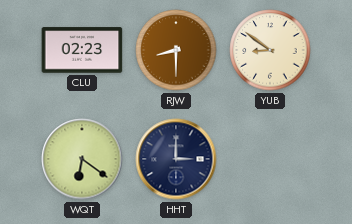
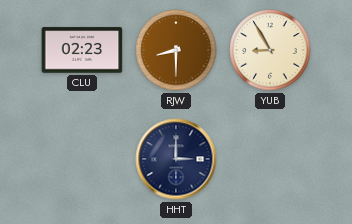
YUB: 8:51 -> 8:55 (270, 50)
WQT: 6:21 -> none (82, 159)
